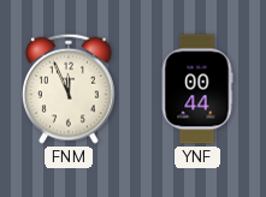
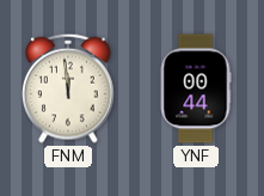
FNM: 11:56 -> 11:59 (69, 88)
